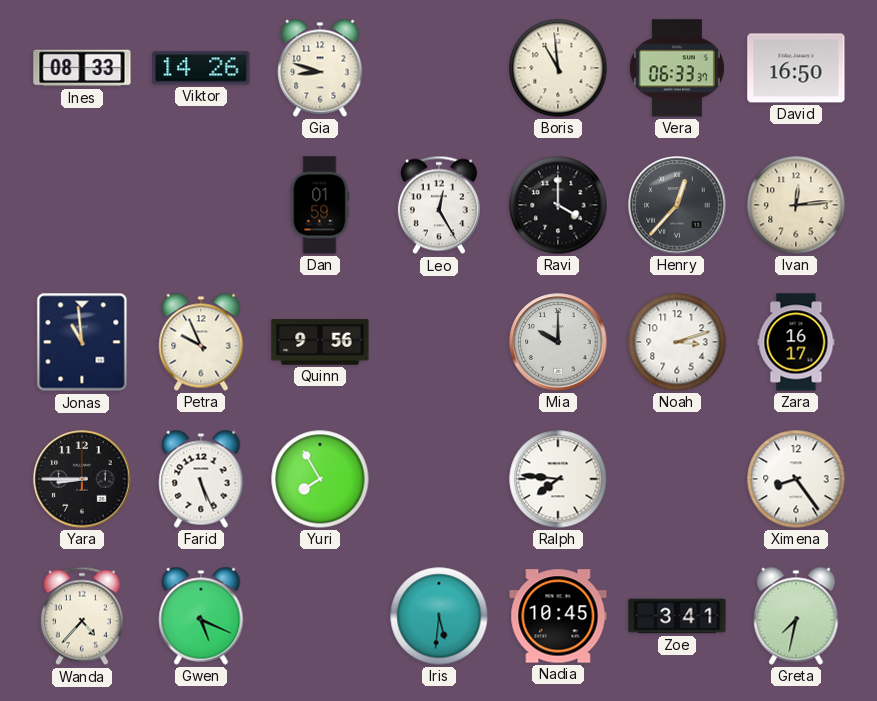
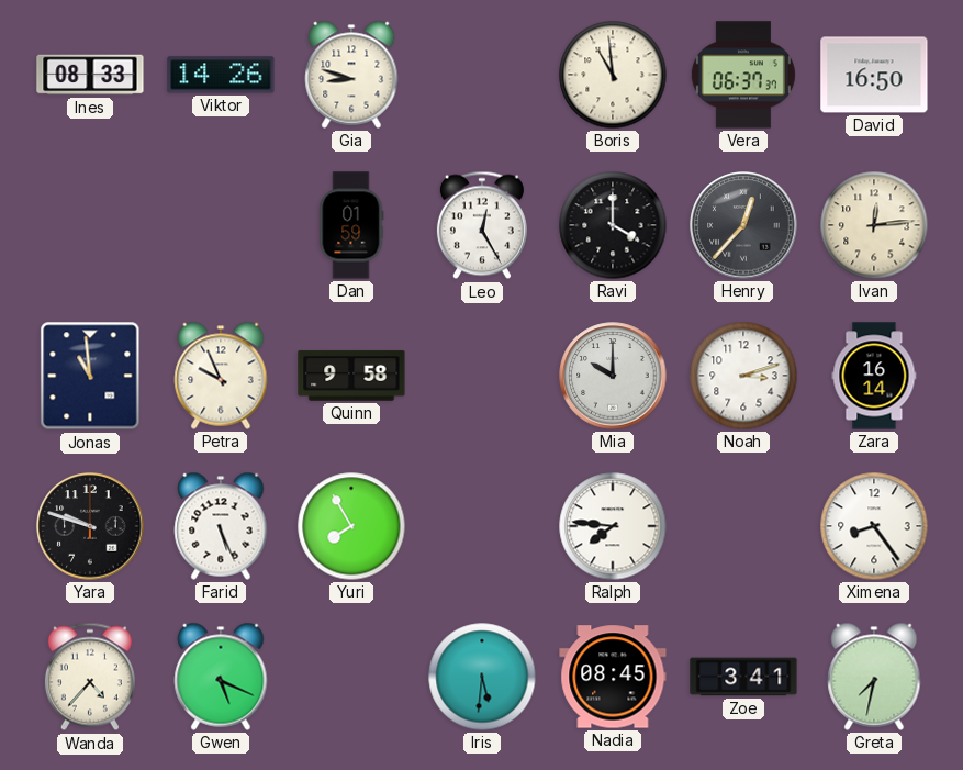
Vera: 06:33 -> 06:37 (743, 75)
Quinn: 9:56 -> 9:58 (351, 376)
Zara: 16:17 -> 16:14 (874, 376)
Yara: 8:45 -> 9:48 (90, 526)
Nadia: 10:45 -> 08:45 (613, 677)
